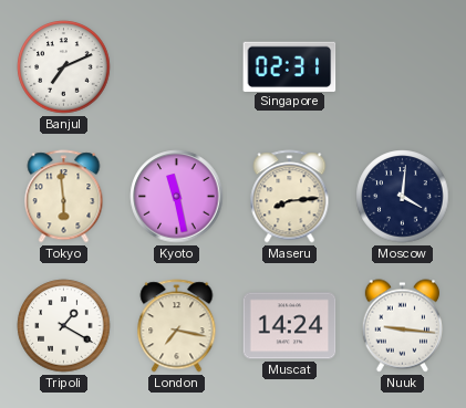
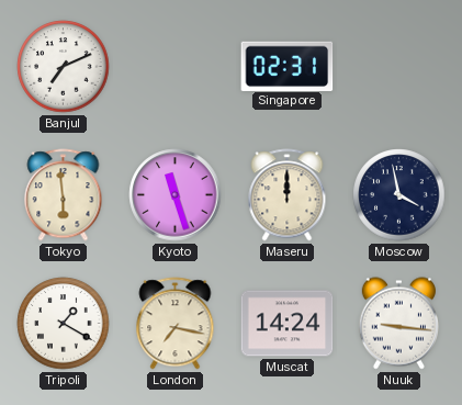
Kyoto: 11:28 -> 11:27 (176, 195)
Maseru: 8:14 -> 12:00 (288, 195)
Moscow: 4:01 -> 3:58 (399, 195)
